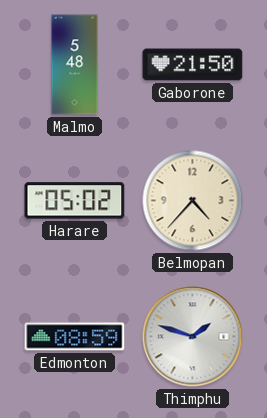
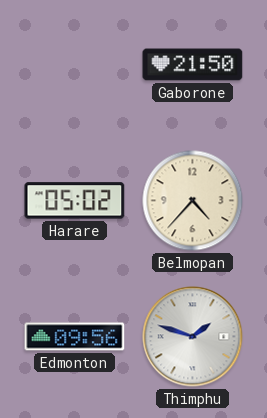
Malmo: 5:48 -> none (75, 65)
Edmonton: 08:59 -> 09:56 (75, 337)
